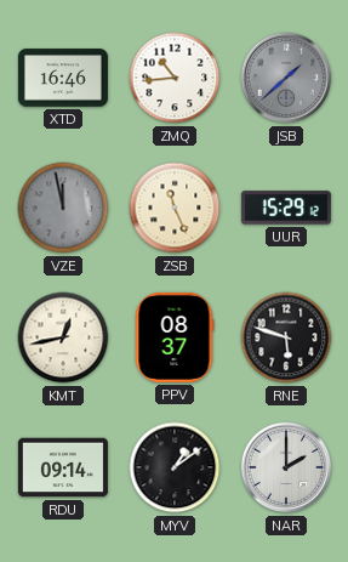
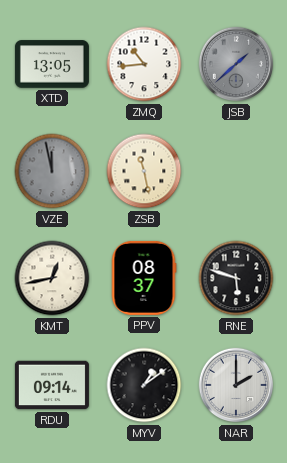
XTD: 16:46 -> 13:05 (52, 64)
ZSB: 11:26 -> 11:28 (144, 171)
UUR: 15:29 -> none (286, 208)
